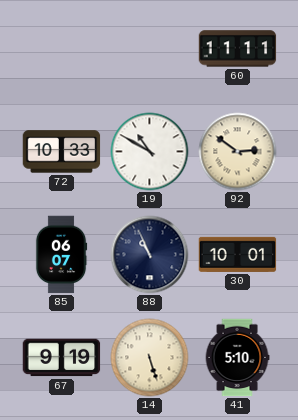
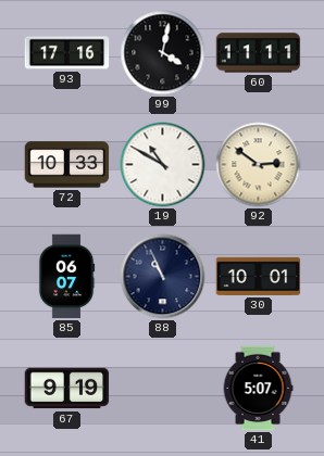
93: none -> 17:16 (67, 53)
99: none -> 4:02 (163, 53)
14: 5:27 -> none (150, 358)
41: 5:10 -> 5:07 (258, 389)
